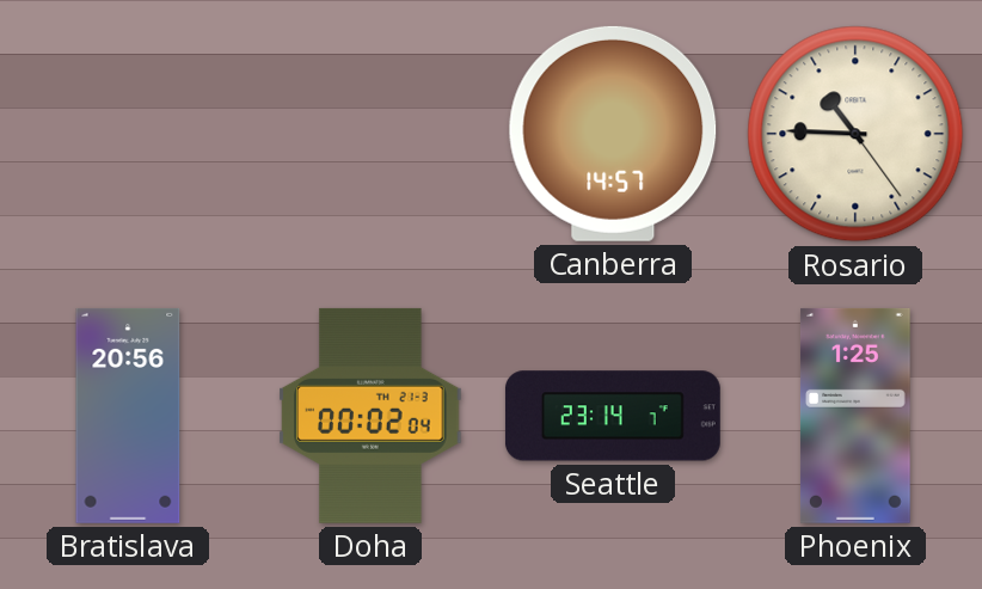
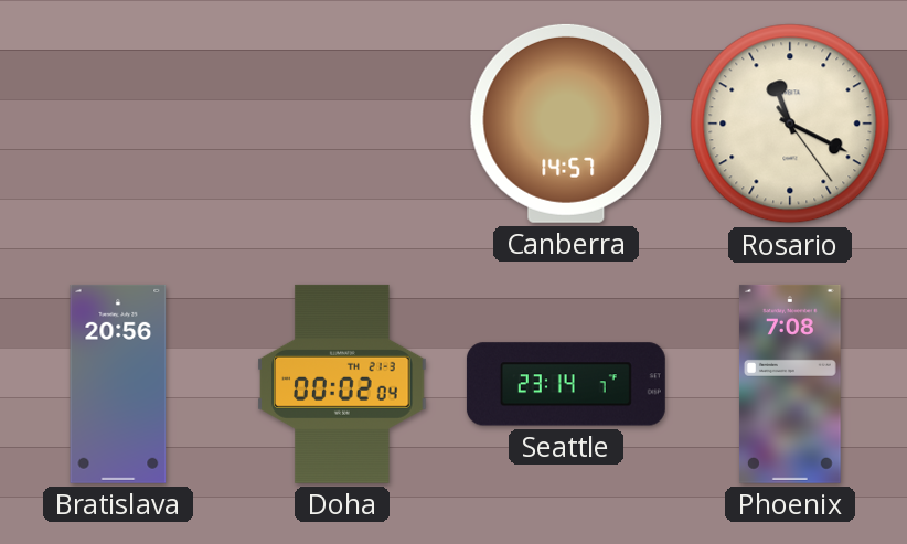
Rosario: 10:45 -> 11:19 (790, 124)
Phoenix: 1:25 -> 7:08 (790, 384)
